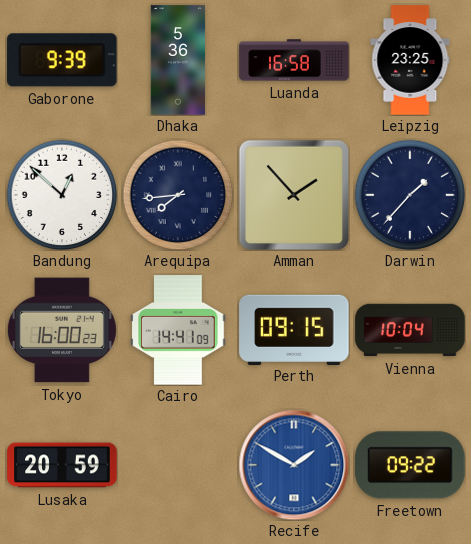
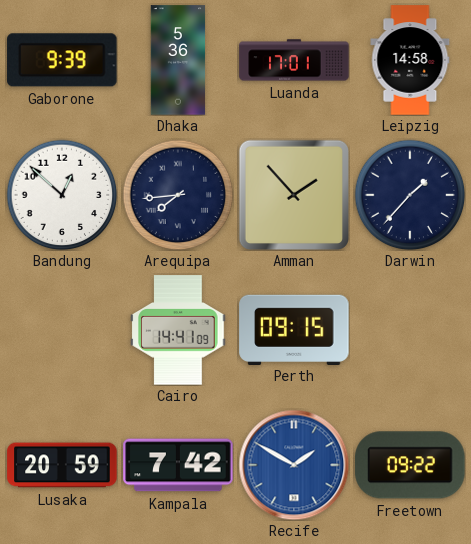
Luanda: 16:58 -> 17:01 (294, 60)
Leipzig: 23:25 -> 14:58 (410, 60)
Tokyo: 16:00 -> none (62, 330)
Vienna: 10:04 -> none (410, 330)
Kampala: none -> 7:42 (178, 465)
